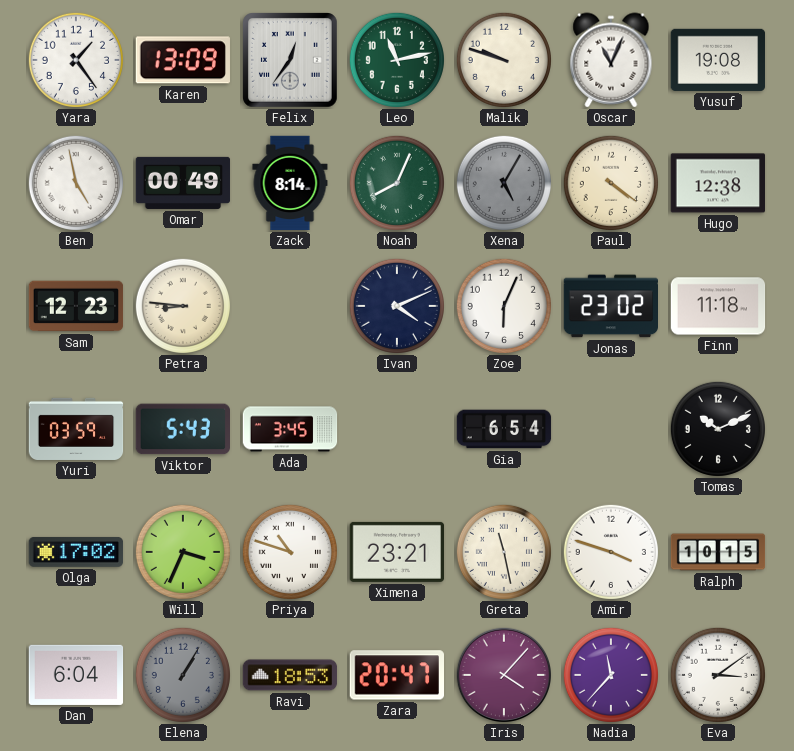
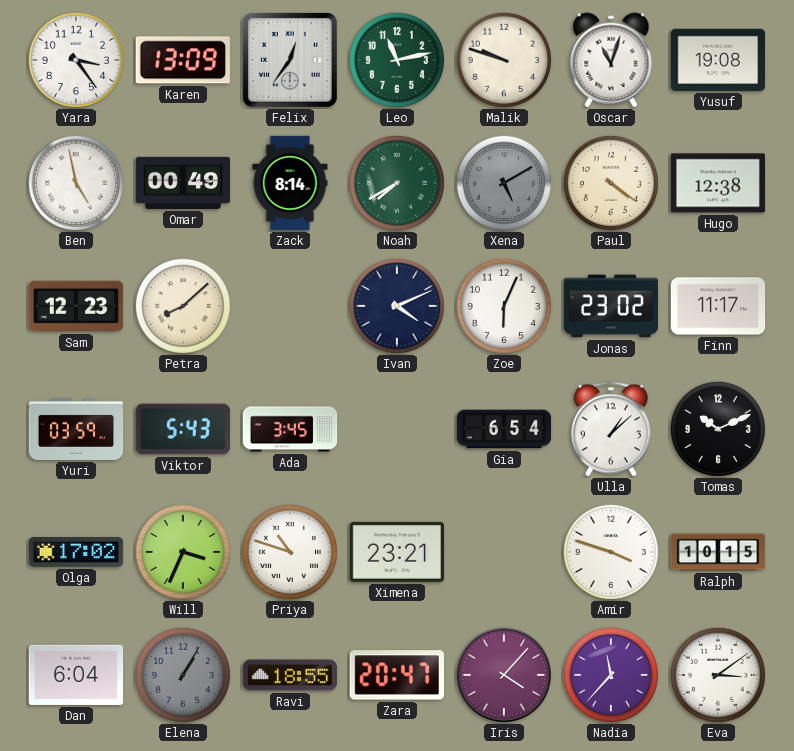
Yara: 1:24 -> 3:24 (76, 60)
Oscar: 11:04 -> 11:03 (611, 60)
Noah: 8:04 -> 7:40 (397, 183)
Xena: 5:05 -> 5:10 (504, 183)
Petra: 8:46 -> 8:08 (183, 306)
Finn: 11:18 -> 11:17 (718, 306)
Ulla: none -> 1:08 (611, 429)
Greta: 11:28 -> none (504, 552)
Ravi: 18:53 -> 18:55 (290, 675)
